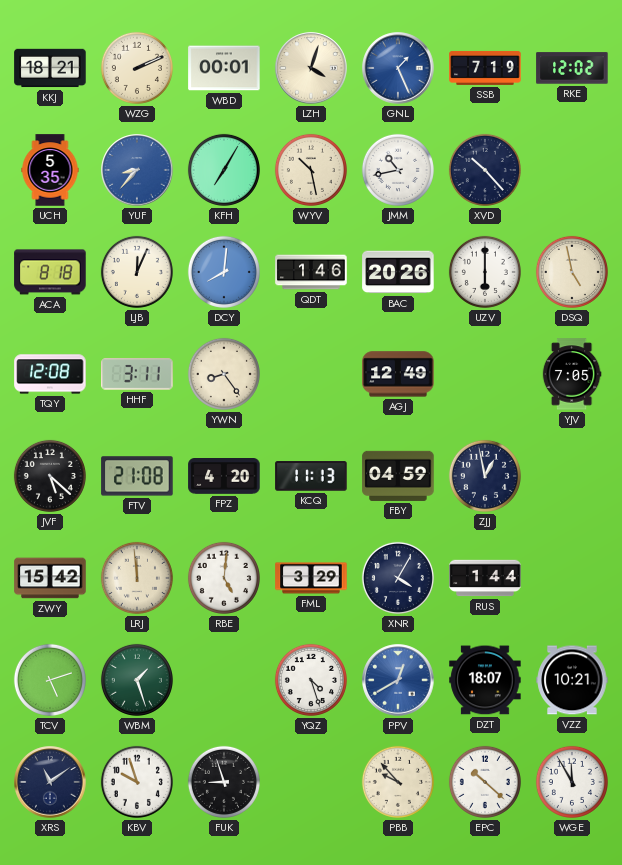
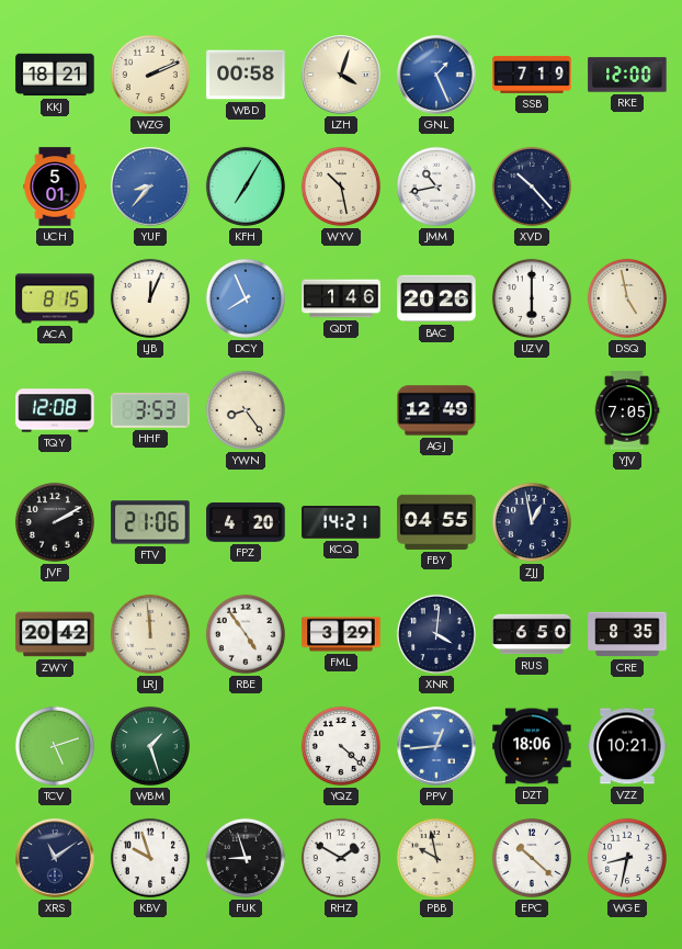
WBD: 00:01 -> 00:58 (246, 75)
RKE: 12:02 -> 12:00 (627, 75)
UCH: 5:35 -> 5:01 (55, 187)
ACA: 8:18 -> 8:15 (55, 298)
DCY: 8:01 -> 7:56 (246, 298)
HHF: 3:11 -> 3:53 (150, 410)
JVF: 5:22 -> 2:10 (55, 522)
FTV: 21:08 -> 21:06 (150, 522)
KCQ: 11:13 -> 14:21 (341, 522)
FBY: 04:59 -> 04:55 (436, 522)
ZWY: 15:42 -> 20:42 (55, 634)
RBE: 5:01 -> 4:54 (246, 634)
XNR: 4:05 -> 4:01 (436, 634)
RUS: 1:44 -> 6:50 (532, 634)
CRE: none -> 8:35 (627, 634)
YQZ: 4:27 -> 4:22 (341, 746)
PPV: 12:40 -> 12:44 (436, 746)
DZT: 18:07 -> 18:06 (532, 746)
RHZ: none -> 1:50 (341, 858)
PBB: 9:53 -> 9:58 (436, 858)
WGE: 11:55 -> 8:32 (627, 858)
